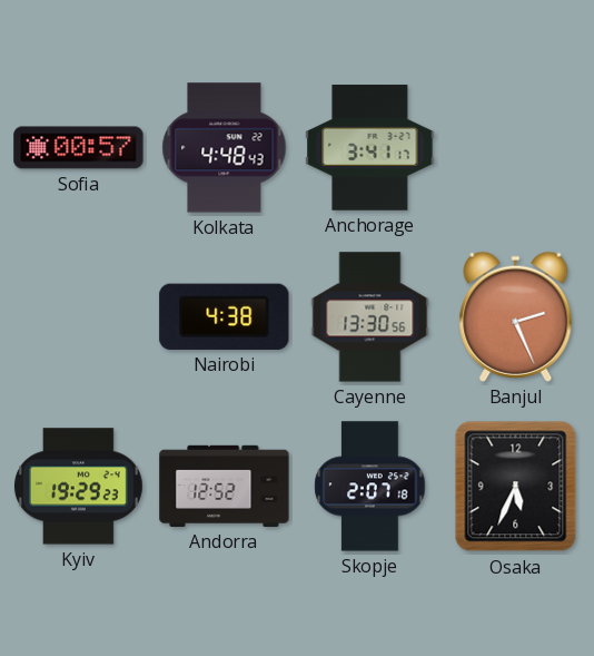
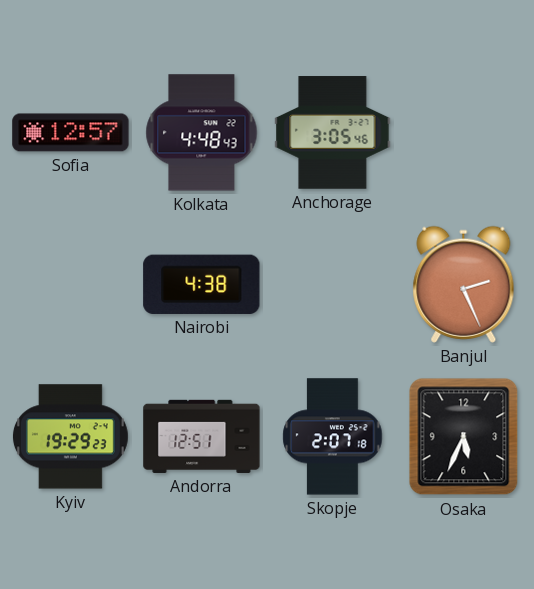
Sofia: 00:57 -> 12:57 (71, 133)
Anchorage: 3:41 -> 3:05 (333, 133)
Cayenne: 13:30 -> none (370, 317)
Andorra: 12:52 -> 12:51 (202, 436)
